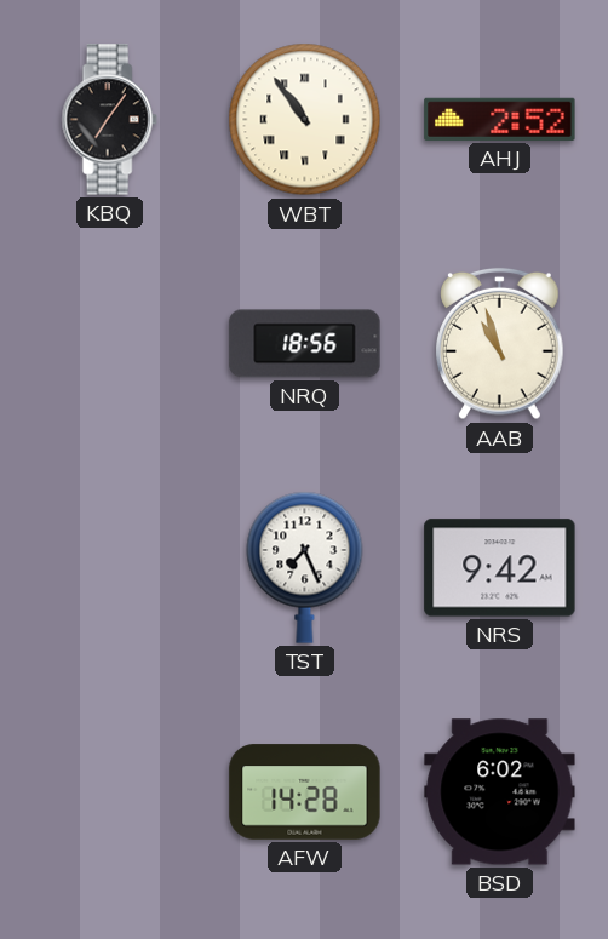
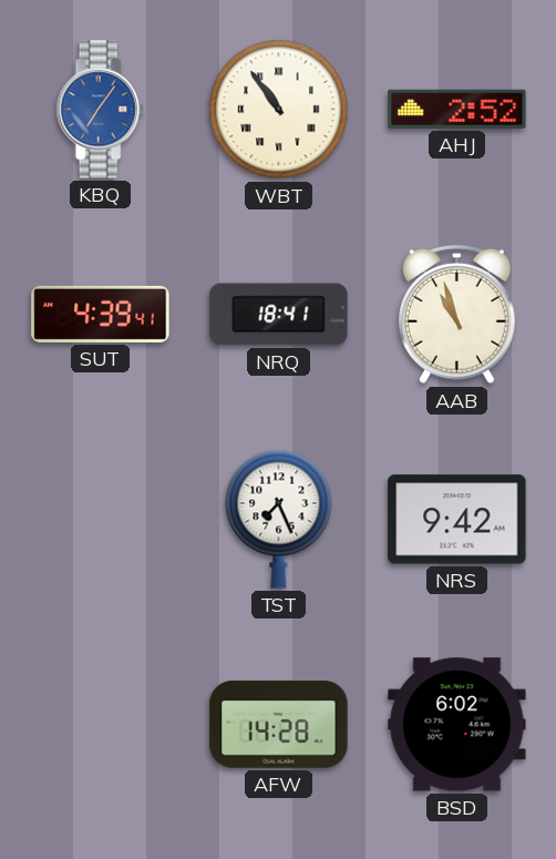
KBQ dial: black -> blue (100, 110)
SUT: none -> 4:39 (101, 314)
NRQ: 18:56 -> 18:41 (279, 315)
